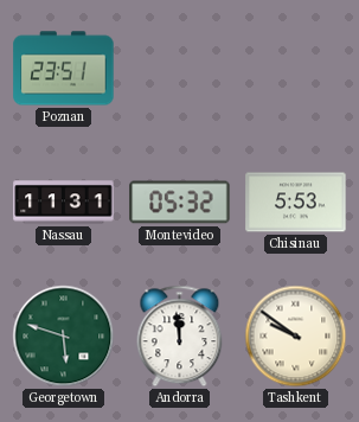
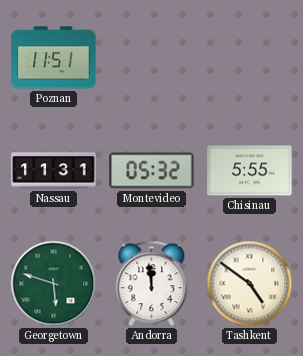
Poznan: 23:51 -> 11:51 (54, 58)
Chisinau: 5:53 -> 5:55 (250, 171)
Tashkent: 9:51 -> 4:51 (250, 284)
